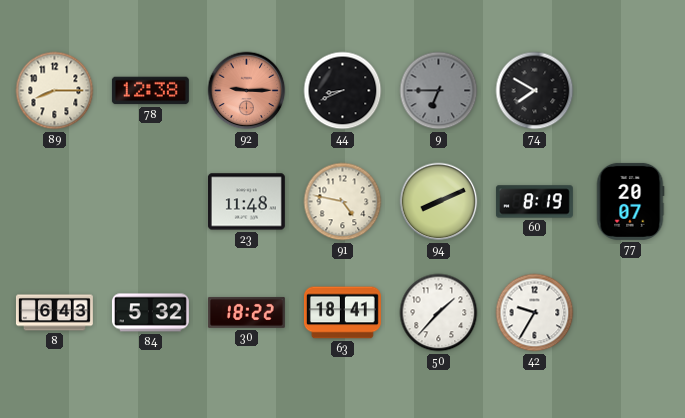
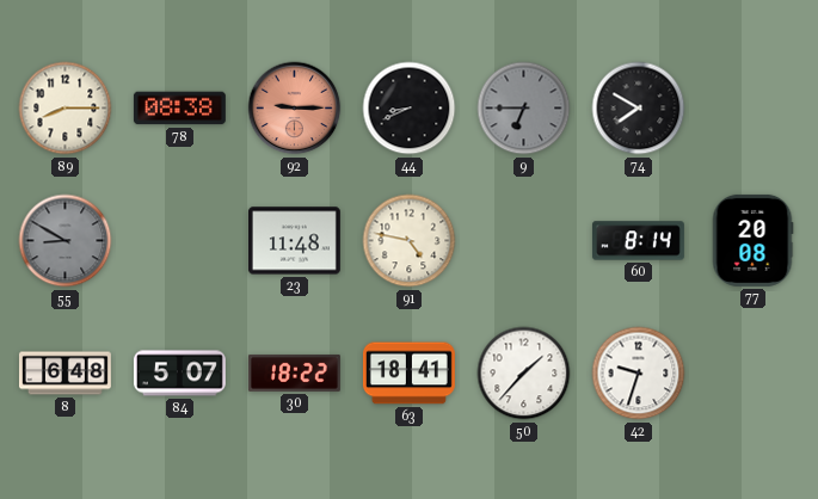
78: 12:38 -> 08:38 (179, 109)
55: none -> 8:50 (66, 241)
94: 8:11 -> none (439, 202)
60: 8:19 -> 8:14 (638, 241)
77: 20:07 -> 20:08 (752, 240)
8: 6:43 -> 6:48 (64, 374)
84: 5:32 -> 5:07 (179, 374)
42: 9:35 -> 9:33 (639, 374)
